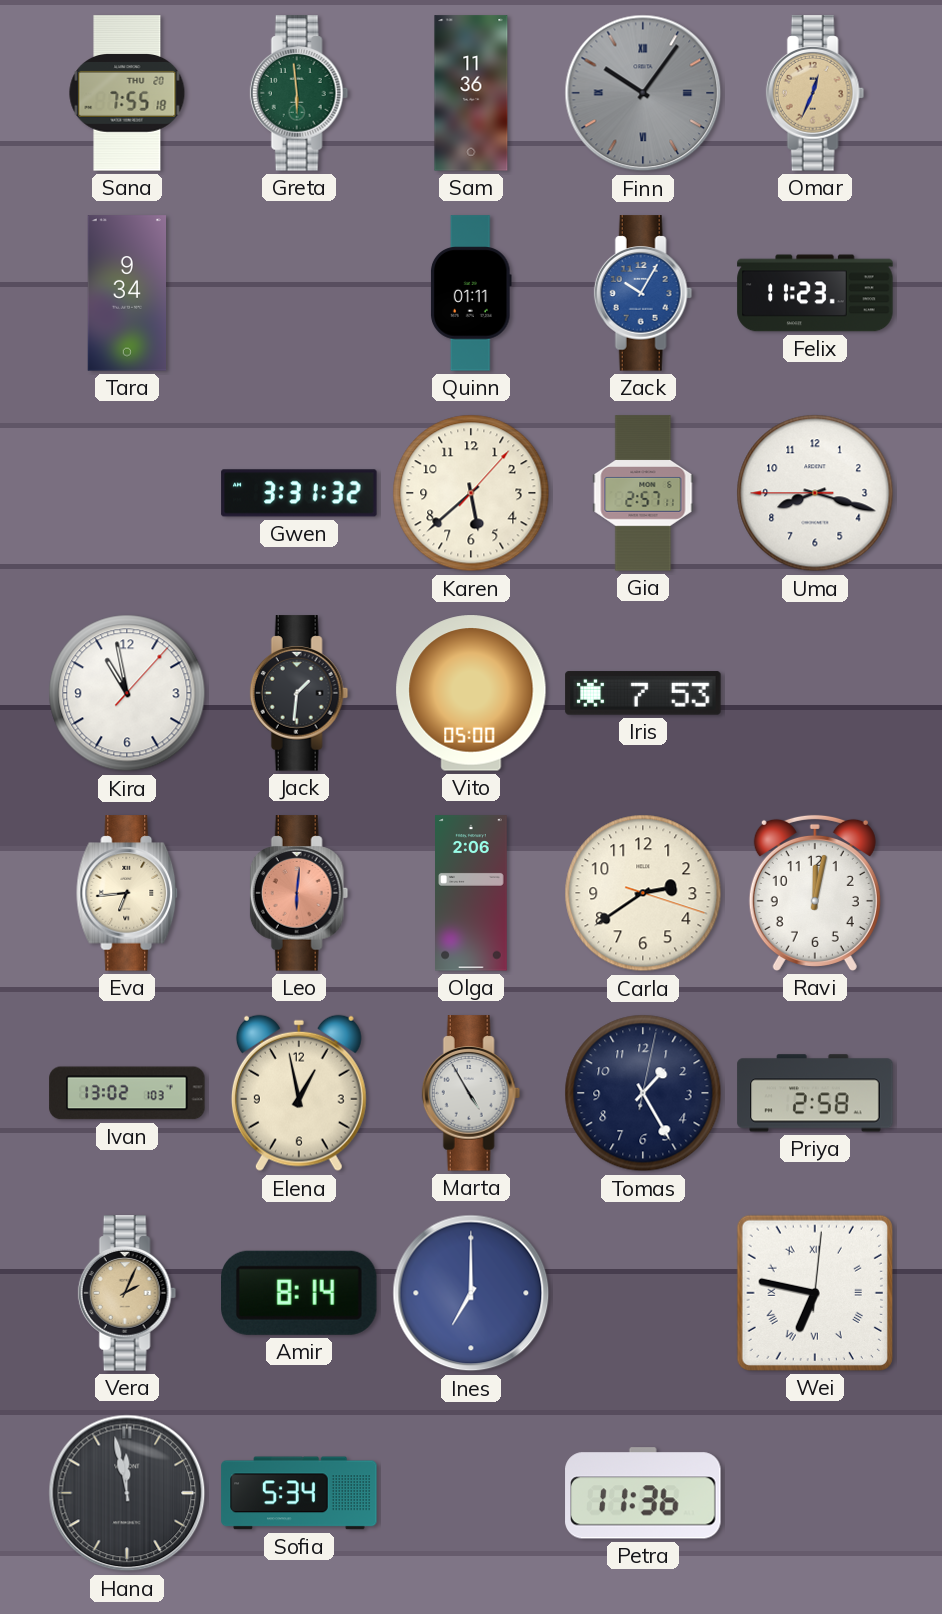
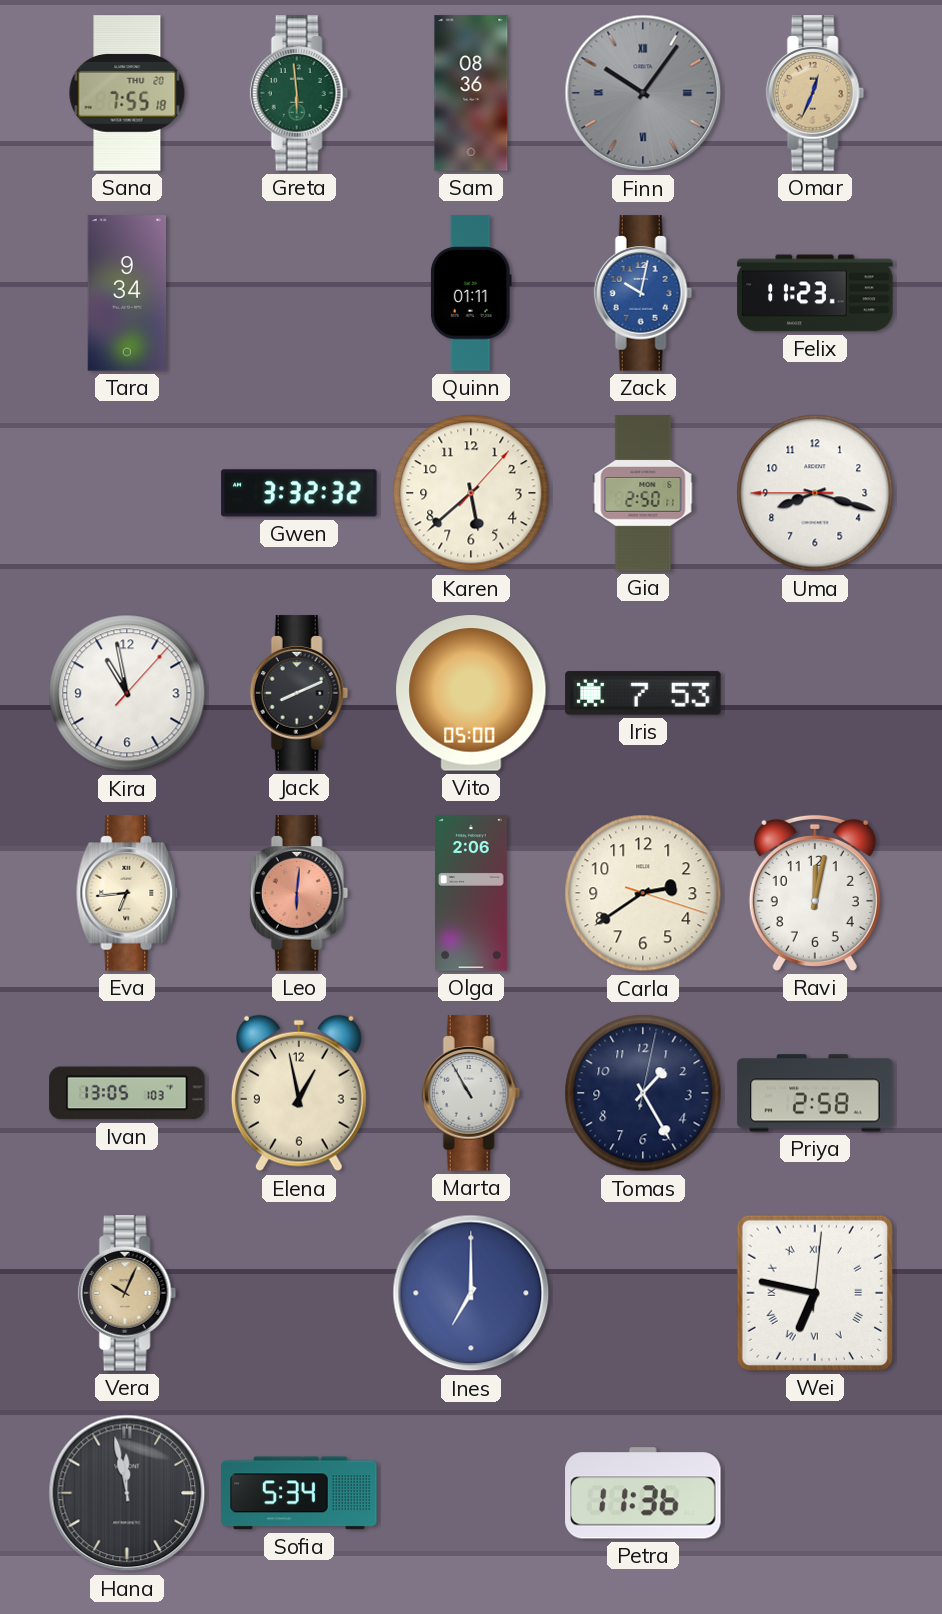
Sam: 11:36 -> 08:36 (471, 93)
Zack: 10:05 -> 10:02 (643, 293)
Gwen: 3:31 -> 3:32 (299, 493)
Gia: 2:57 -> 2:50 (643, 493)
Jack: 1:31 -> 8:11 (299, 693)
Ivan: 13:02 -> 13:05 (127, 1093)
Marta: 4:55 -> 10:55 (471, 1093)
Vera: 2:04 -> 10:04 (127, 1293)
Amir: 8:14 -> none (300, 1293)
